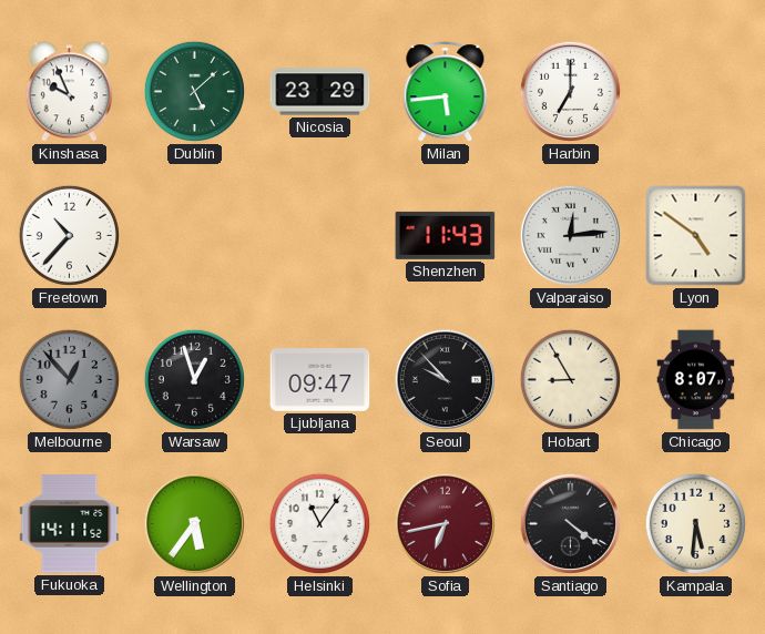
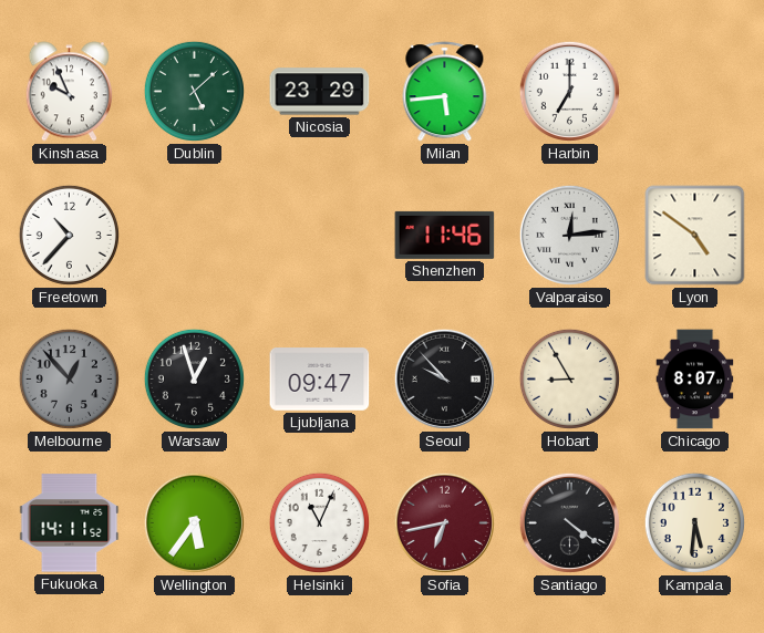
Shenzhen: 11:43 -> 11:46 (445, 235)
Helsinki: 11:06 -> 11:04 (319, 522)
